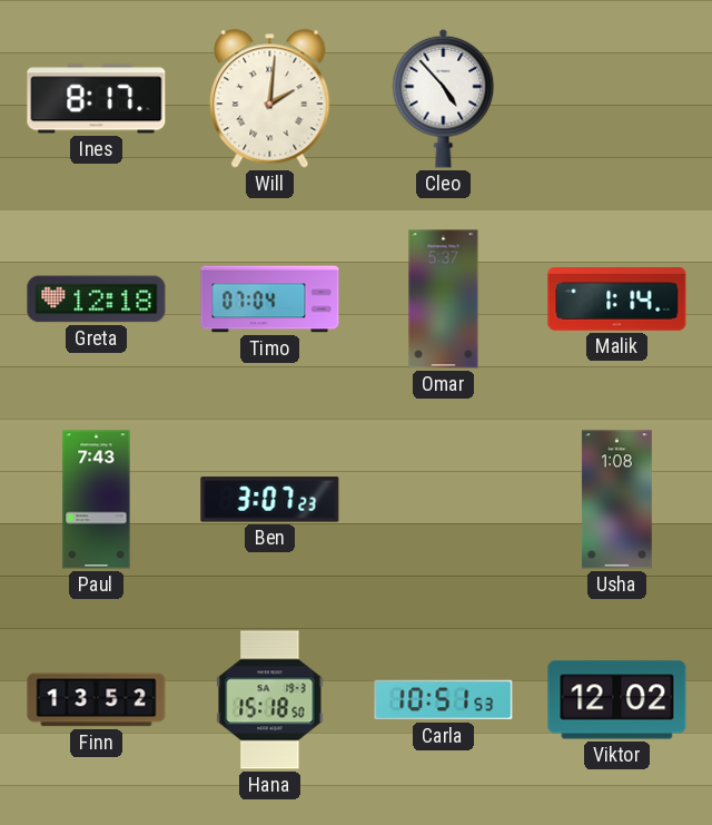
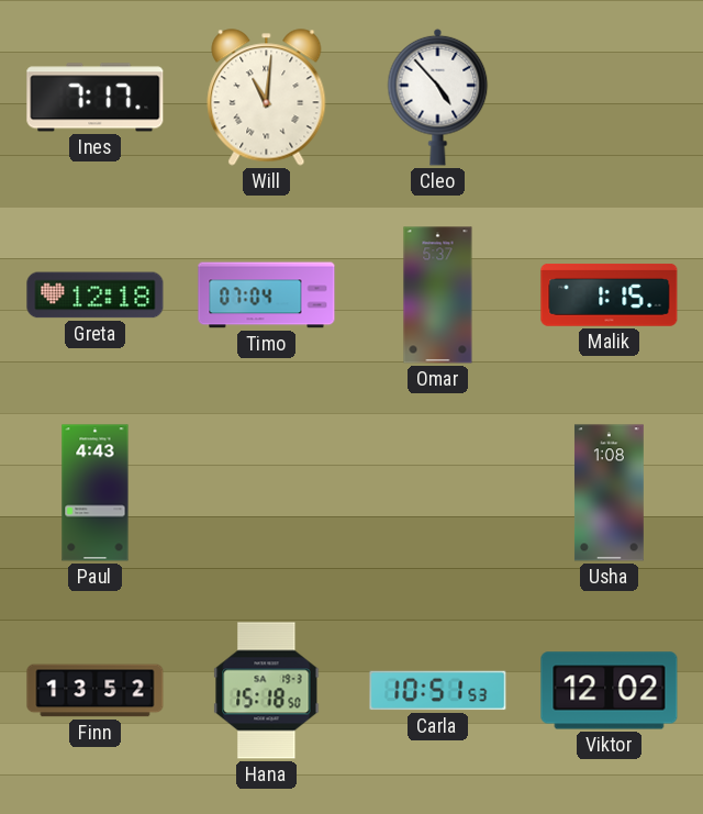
Ines: 8:17 -> 7:17 (96, 98)
Will: 2:01 -> 11:01 (267, 98)
Malik: 1:14 -> 1:15 (610, 296)
Paul: 7:43 -> 4:43 (96, 493)
Ben: 3:07 -> none (270, 500)
